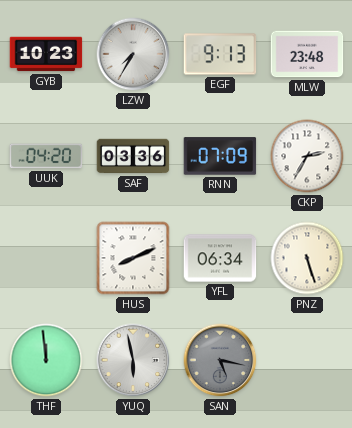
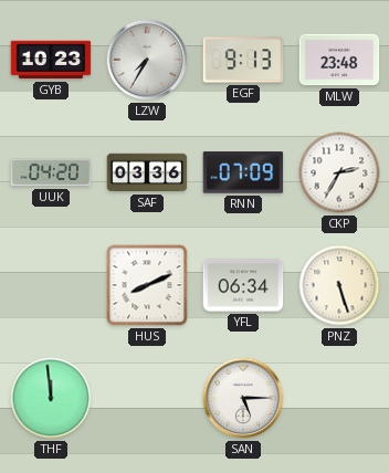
YUQ: 5:58 -> none (133, 360)
SAN: 5:17 -> 5:15 (243, 398)
SAN dial: grey -> white (243, 398)
